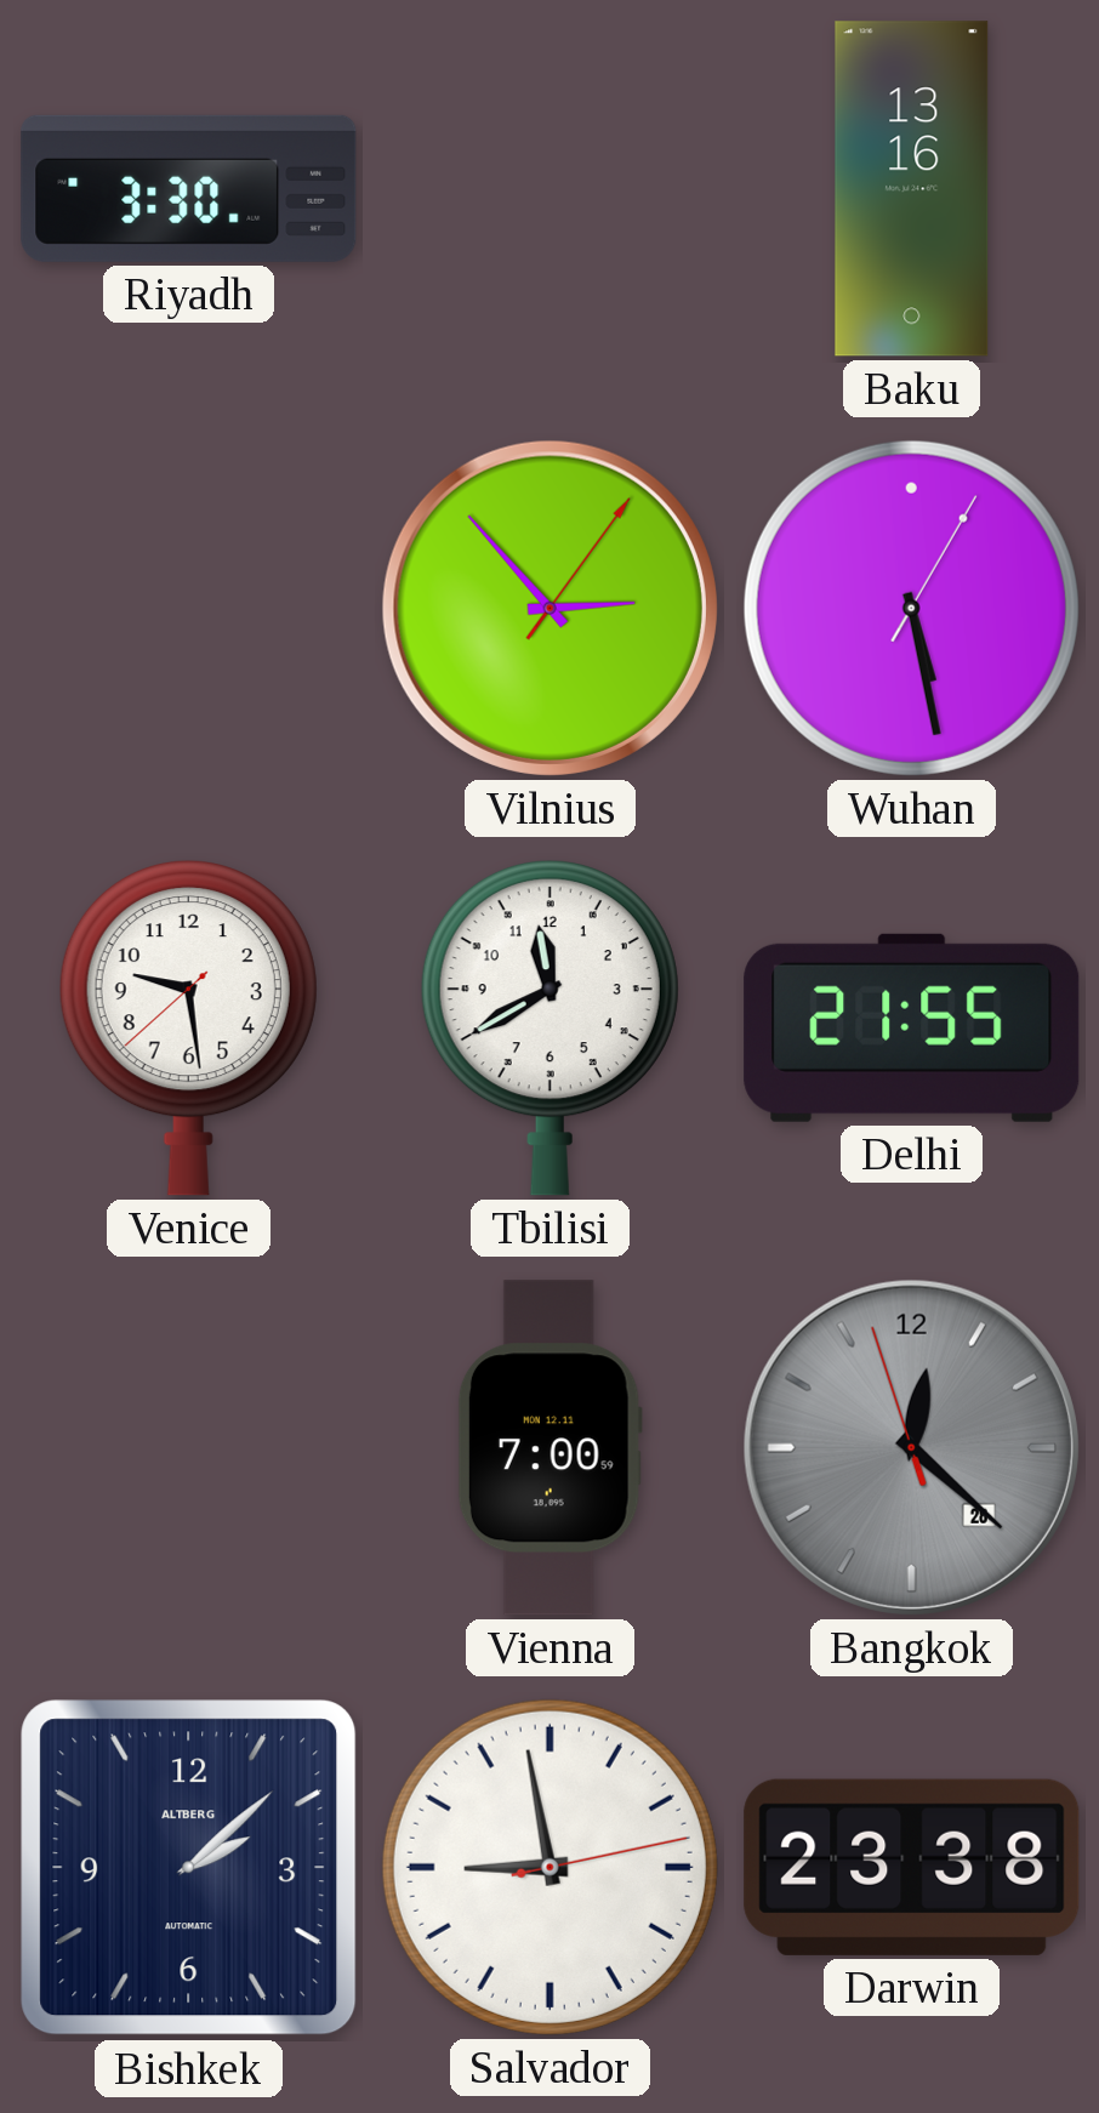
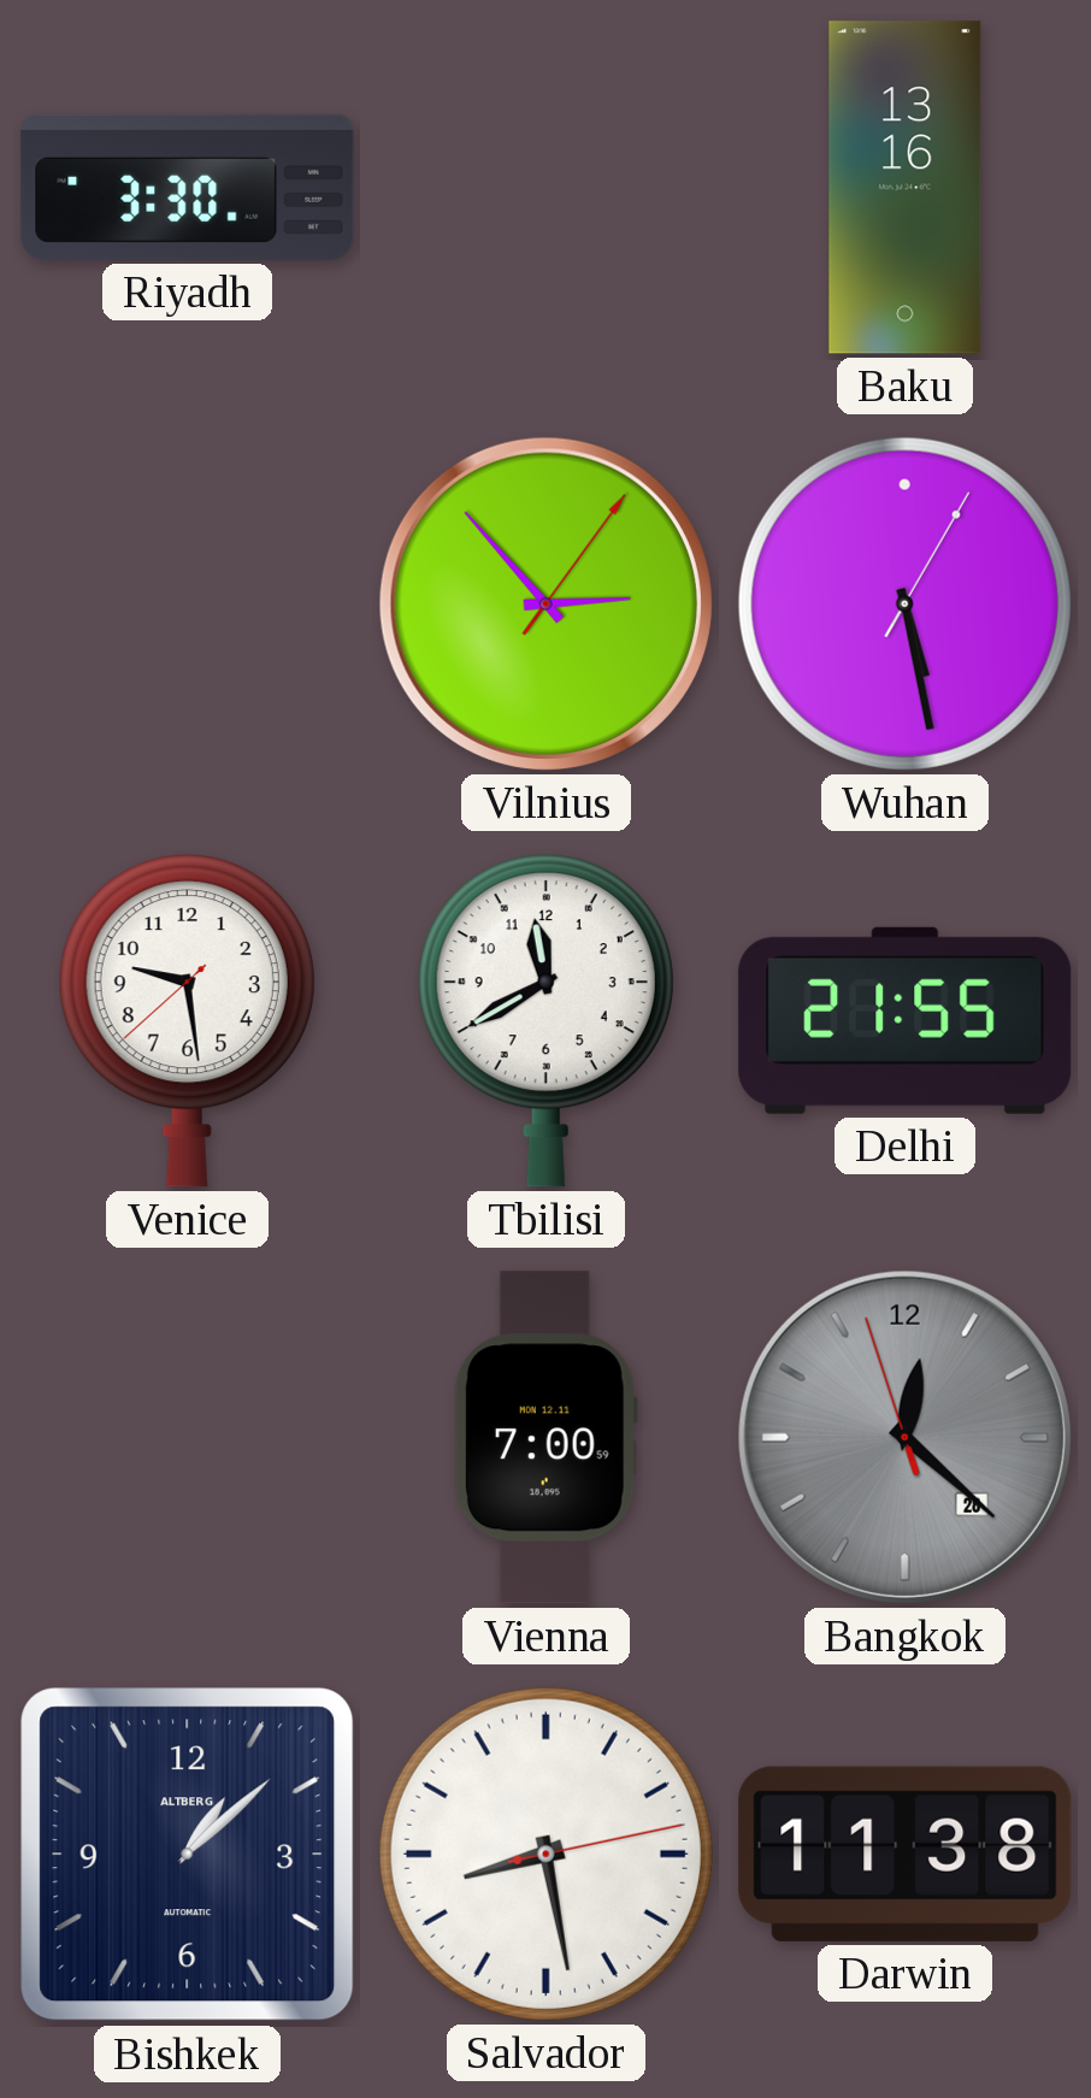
Bishkek: 2:08 -> 1:08 (188, 1855)
Salvador: 8:58 -> 8:28 (545, 1854)
Darwin: 23:38 -> 11:38 (906, 1854)
